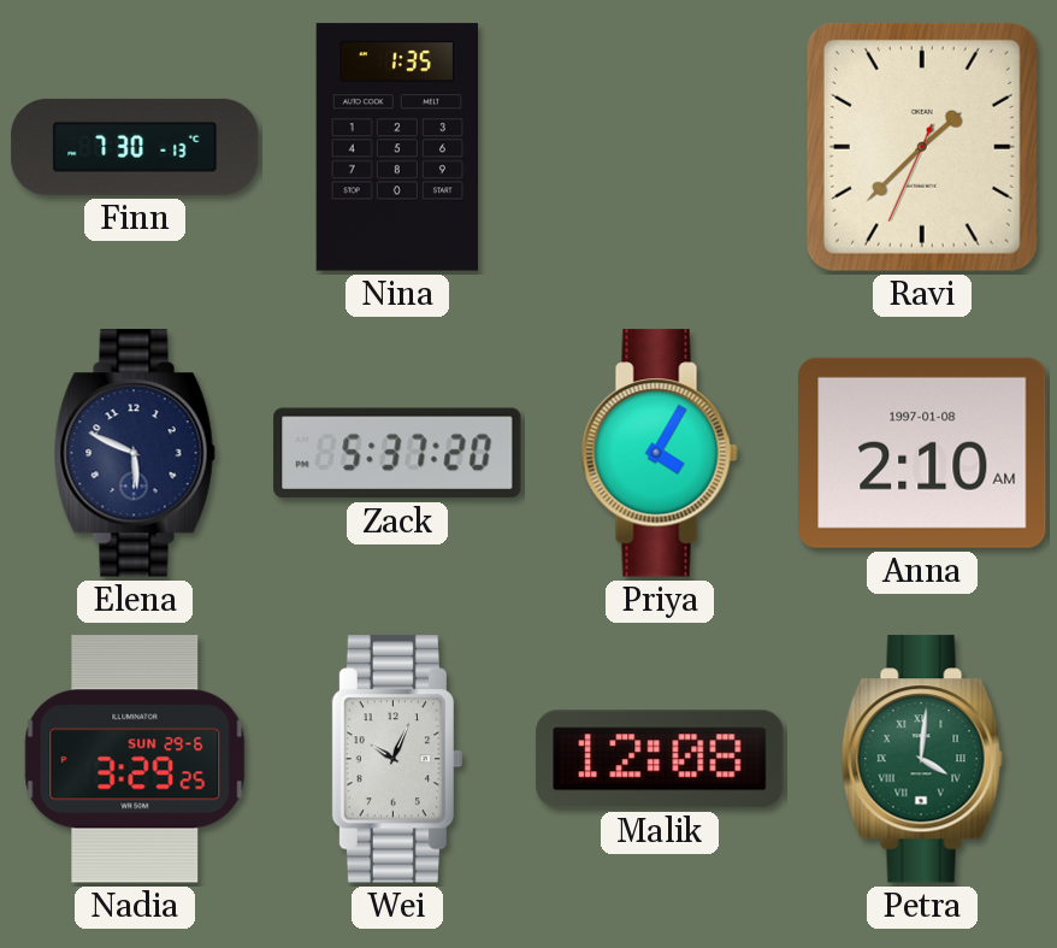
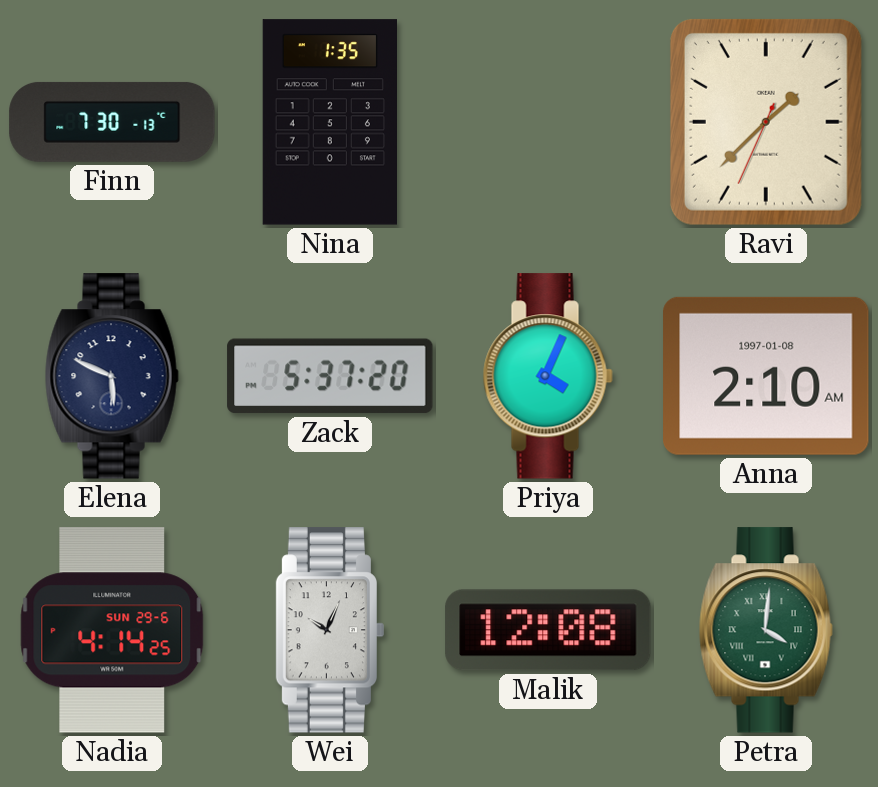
Priya: 4:05 -> 4:04 (548, 376)
Nadia: 3:29 -> 4:14 (112, 630)
